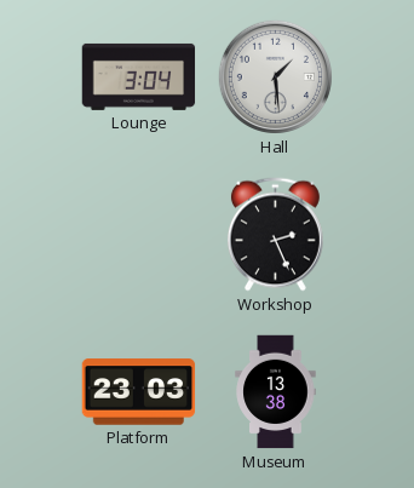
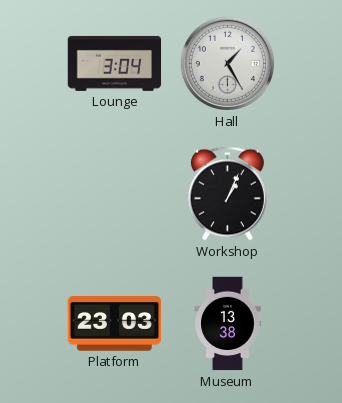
Hall: 1:29 -> 1:25 (227, 63)
Workshop: 2:26 -> 1:04 (227, 194)
